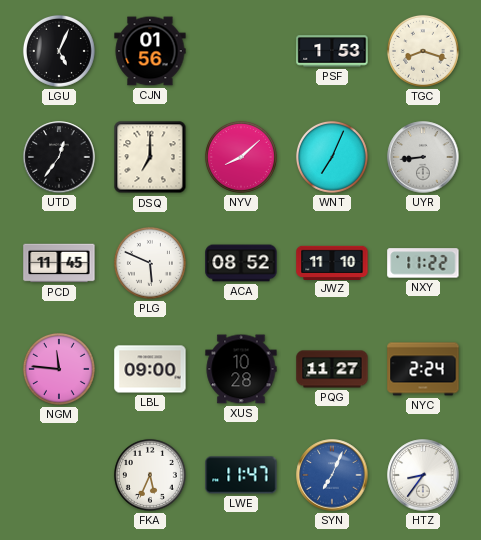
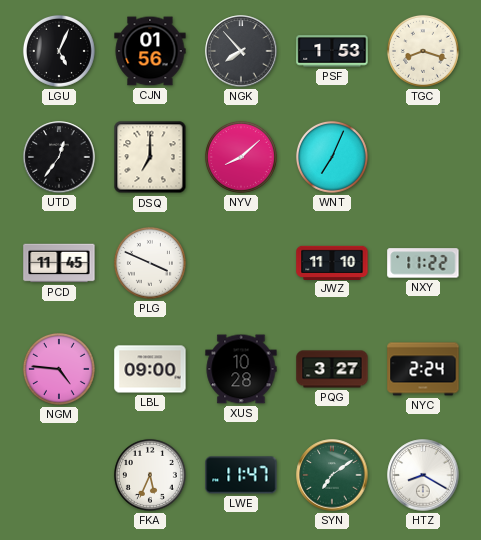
NGK: none -> 7:53 (241, 51)
UYR: 8:44 -> none (423, 157)
PLG: 5:49 -> 3:49 (150, 263)
ACA: 08:52 -> none (241, 263)
NGM: 11:46 -> 4:46 (59, 369)
PQG: 11:27 -> 3:27 (332, 369)
SYN: 7:04 -> 7:09 (332, 475)
SYN dial: blue -> green (332, 475)
HTZ: 8:36 -> 8:20 (423, 475)
